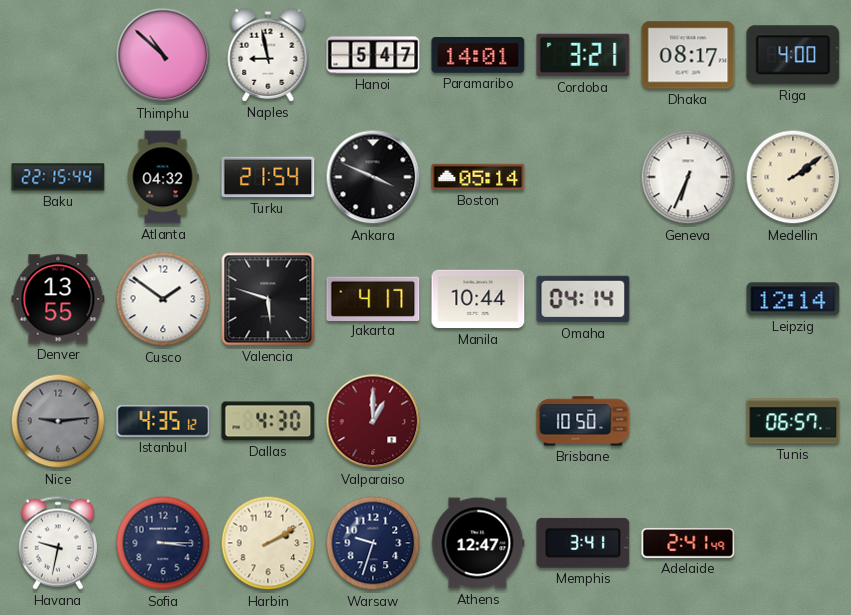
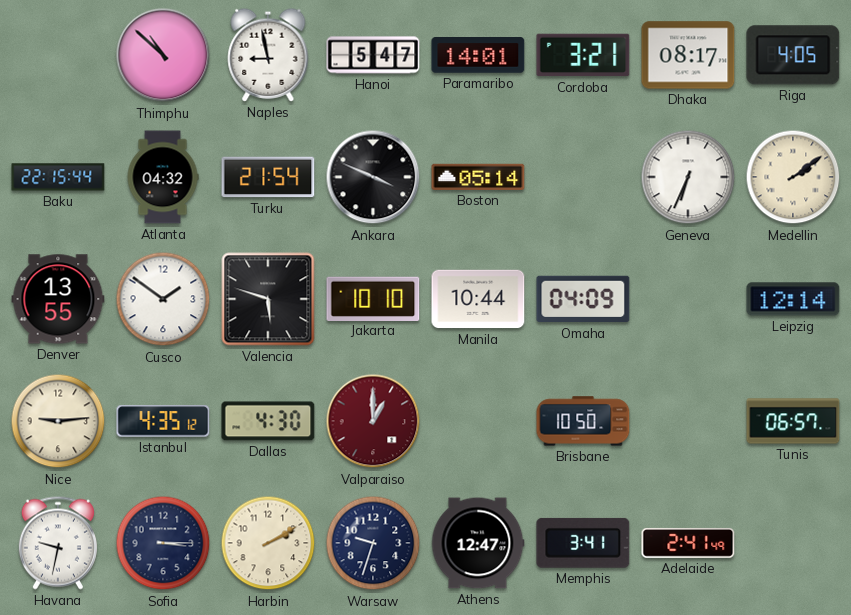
Riga: 4:00 -> 4:05 (793, 55)
Jakarta: 4:17 -> 10:10 (373, 298)
Omaha: 04:14 -> 04:09 (583, 299)
Nice dial: grey -> cream (58, 421)
